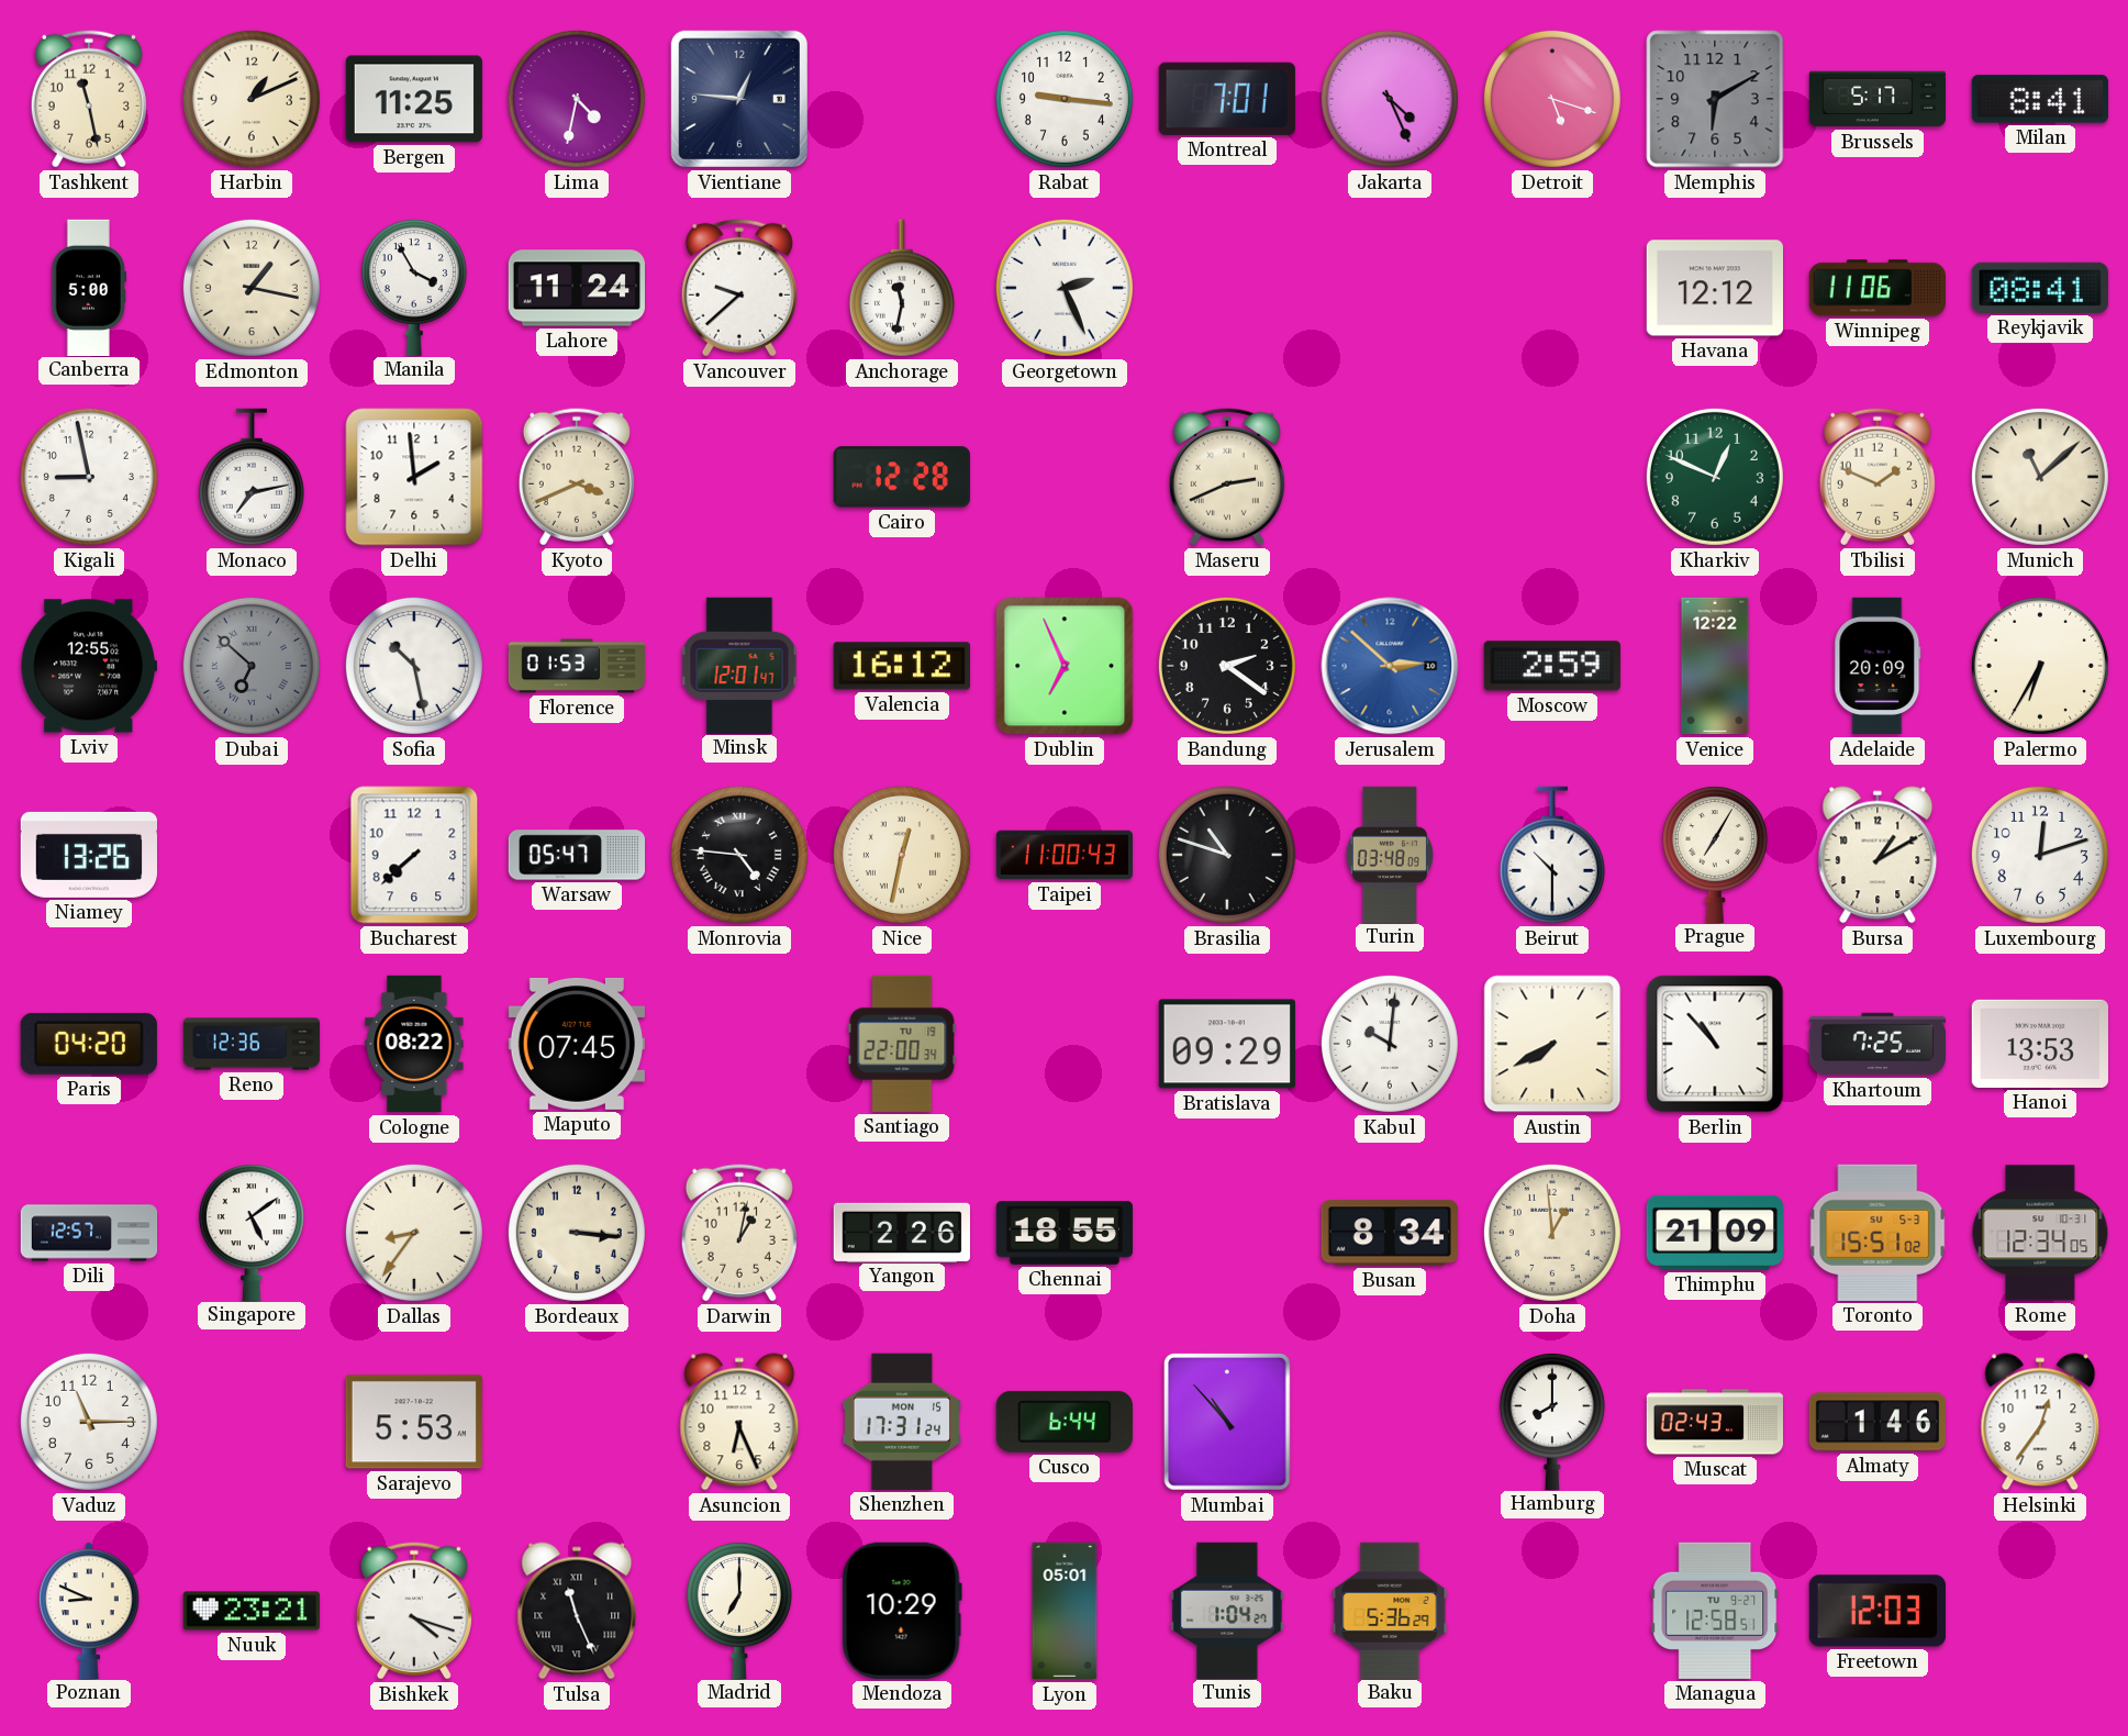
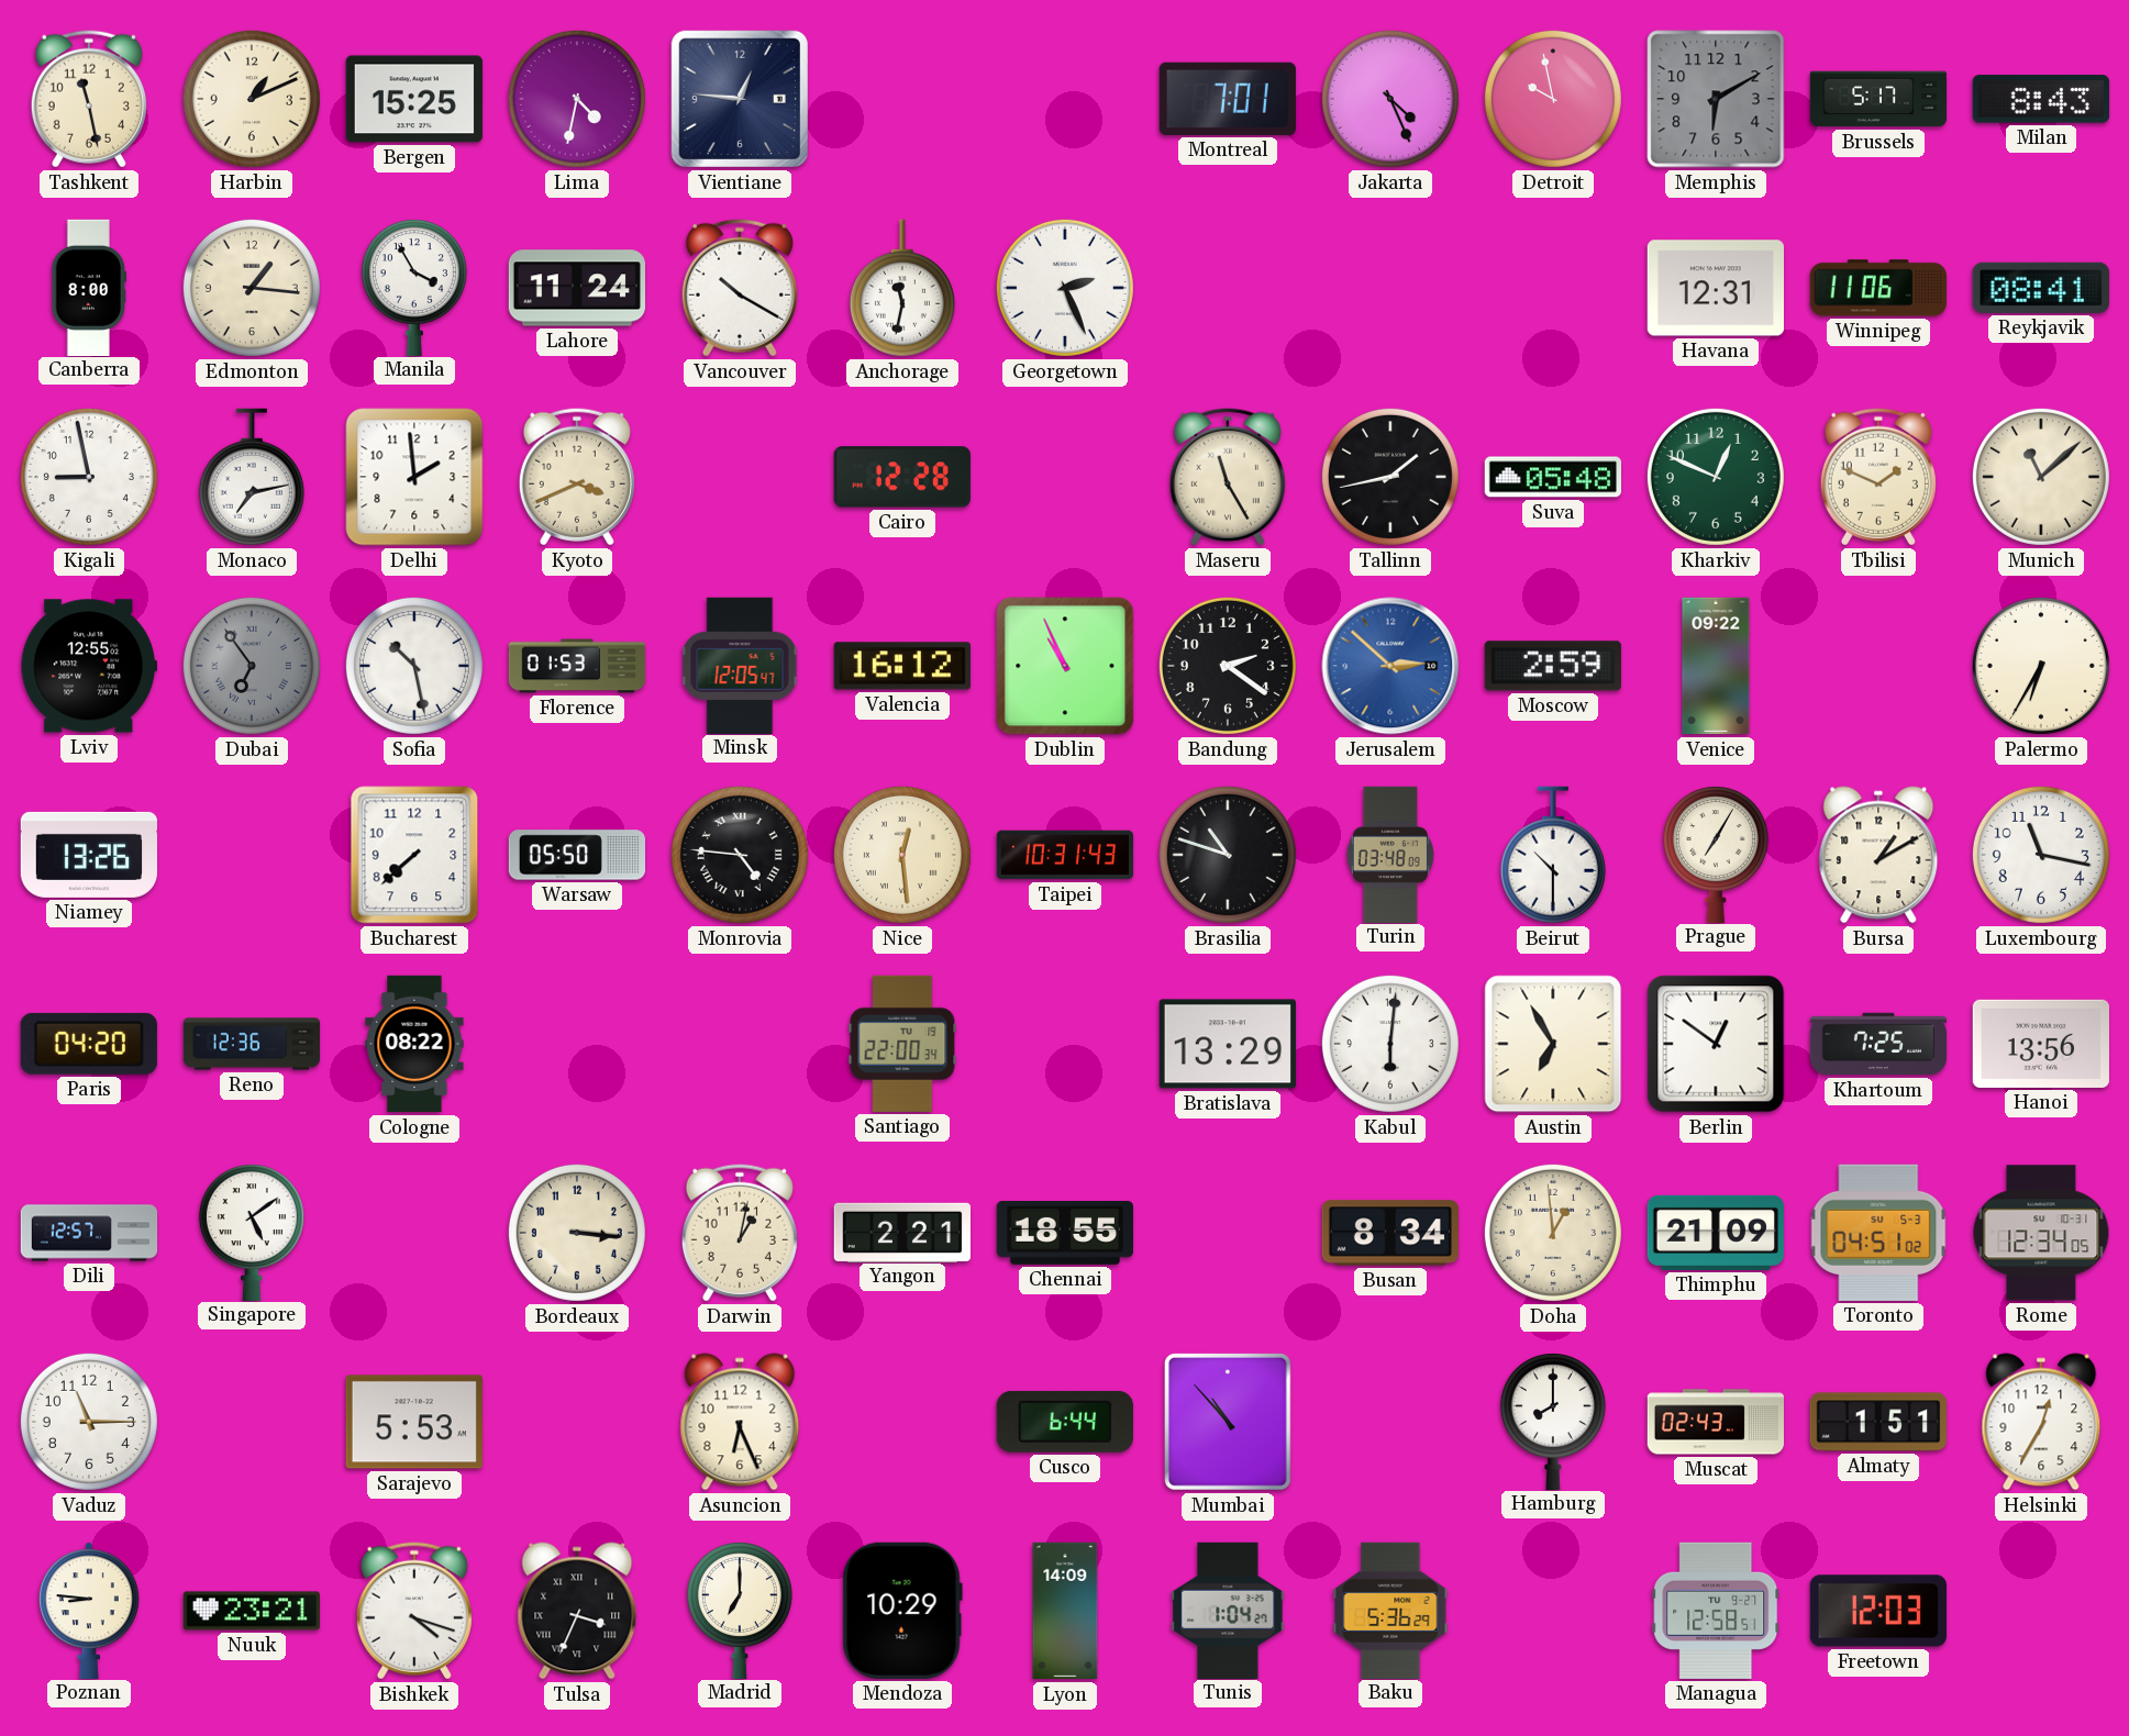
Bergen: 11:25 -> 15:25 (414, 99)
Rabat: 9:16 -> none (1065, 99)
Detroit: 5:18 -> 9:58 (1553, 99)
Milan: 8:41 -> 8:43 (2041, 99)
Canberra: 5:00 -> 8:00 (88, 287)
Edmonton: 1:17 -> 1:16 (252, 288)
Vancouver: 9:38 -> 10:20 (740, 288)
Havana: 12:12 -> 12:31 (1715, 288)
Maseru: 2:41 -> 11:25 (1228, 477)
Tallinn: none -> 1:43 (1390, 477)
Suva: none -> 05:48 (1552, 477)
Dubai: 6:52 -> 6:54 (252, 666)
Minsk: 12:01 -> 12:05 (740, 665)
Dublin: 6:56 -> 10:56 (1065, 666)
Venice: 12:22 -> 09:22 (1716, 666)
Adelaide: 20:09 -> none (1878, 666)
Warsaw: 05:47 -> 05:50 (576, 855)
Nice: 12:32 -> 12:29 (902, 855)
Taipei: 11:00 -> 10:31 (1065, 855)
Luxembourg: 12:12 -> 11:17 (2041, 855)
Maputo: 07:45 -> none (577, 1044)
Bratislava: 09:29 -> 13:29 (1228, 1044)
Kabul: 10:01 -> 6:01 (1390, 1044)
Austin: 7:40 -> 6:55 (1553, 1044)
Berlin: 10:53 -> 12:51 (1716, 1044)
Hanoi: 13:53 -> 13:56 (2040, 1044)
Dallas: 8:36 -> none (414, 1233)
Yangon: 2:26 -> 2:21 (901, 1232)
Toronto: 15:51 -> 04:51 (1878, 1233)
Shenzhen: 17:31 -> none (901, 1422)
Almaty: 1:46 -> 1:51 (1877, 1422)
Helsinki: 12:36 -> 12:35 (2041, 1422)
Poznan: 8:49 -> 8:46 (89, 1610)
Tulsa: 11:26 -> 3:34 (577, 1611)
Lyon: 05:01 -> 14:09 (1065, 1611)
